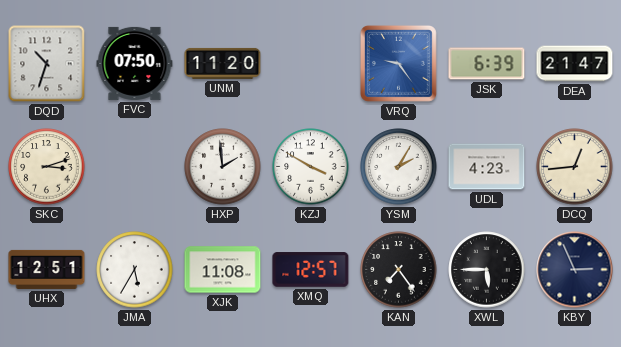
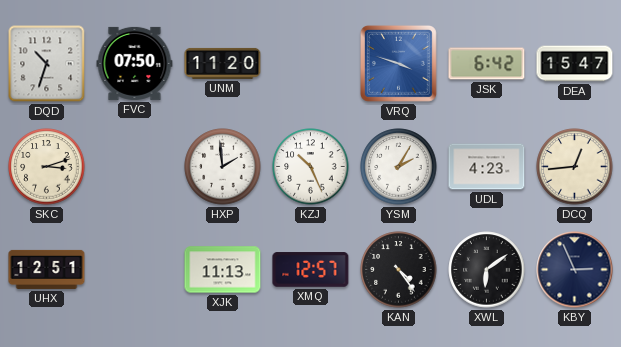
VRQ: 9:24 -> 3:48 (398, 63)
JSK: 6:39 -> 6:42 (487, 64)
DEA: 21:47 -> 15:47 (575, 64)
KZJ: 3:50 -> 10:26 (311, 167)
JMA: 5:35 -> none (135, 270)
XJK: 11:08 -> 11:13 (223, 270)
KAN: 7:24 -> 4:24 (399, 270)
XWL: 5:45 -> 6:09 (487, 270)
